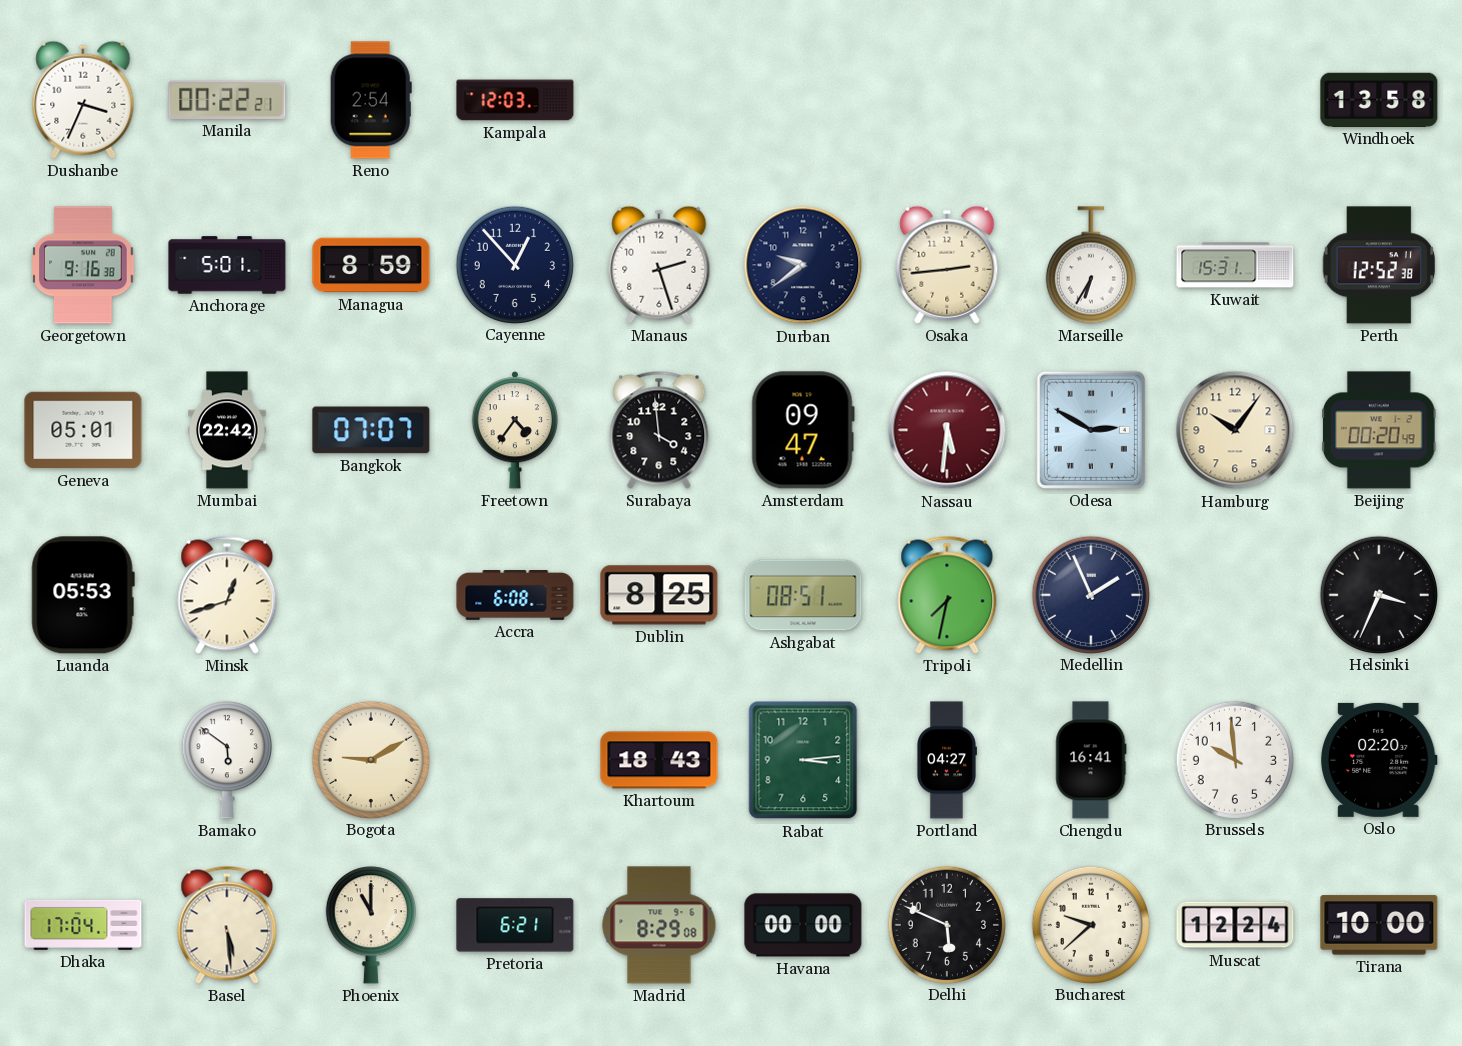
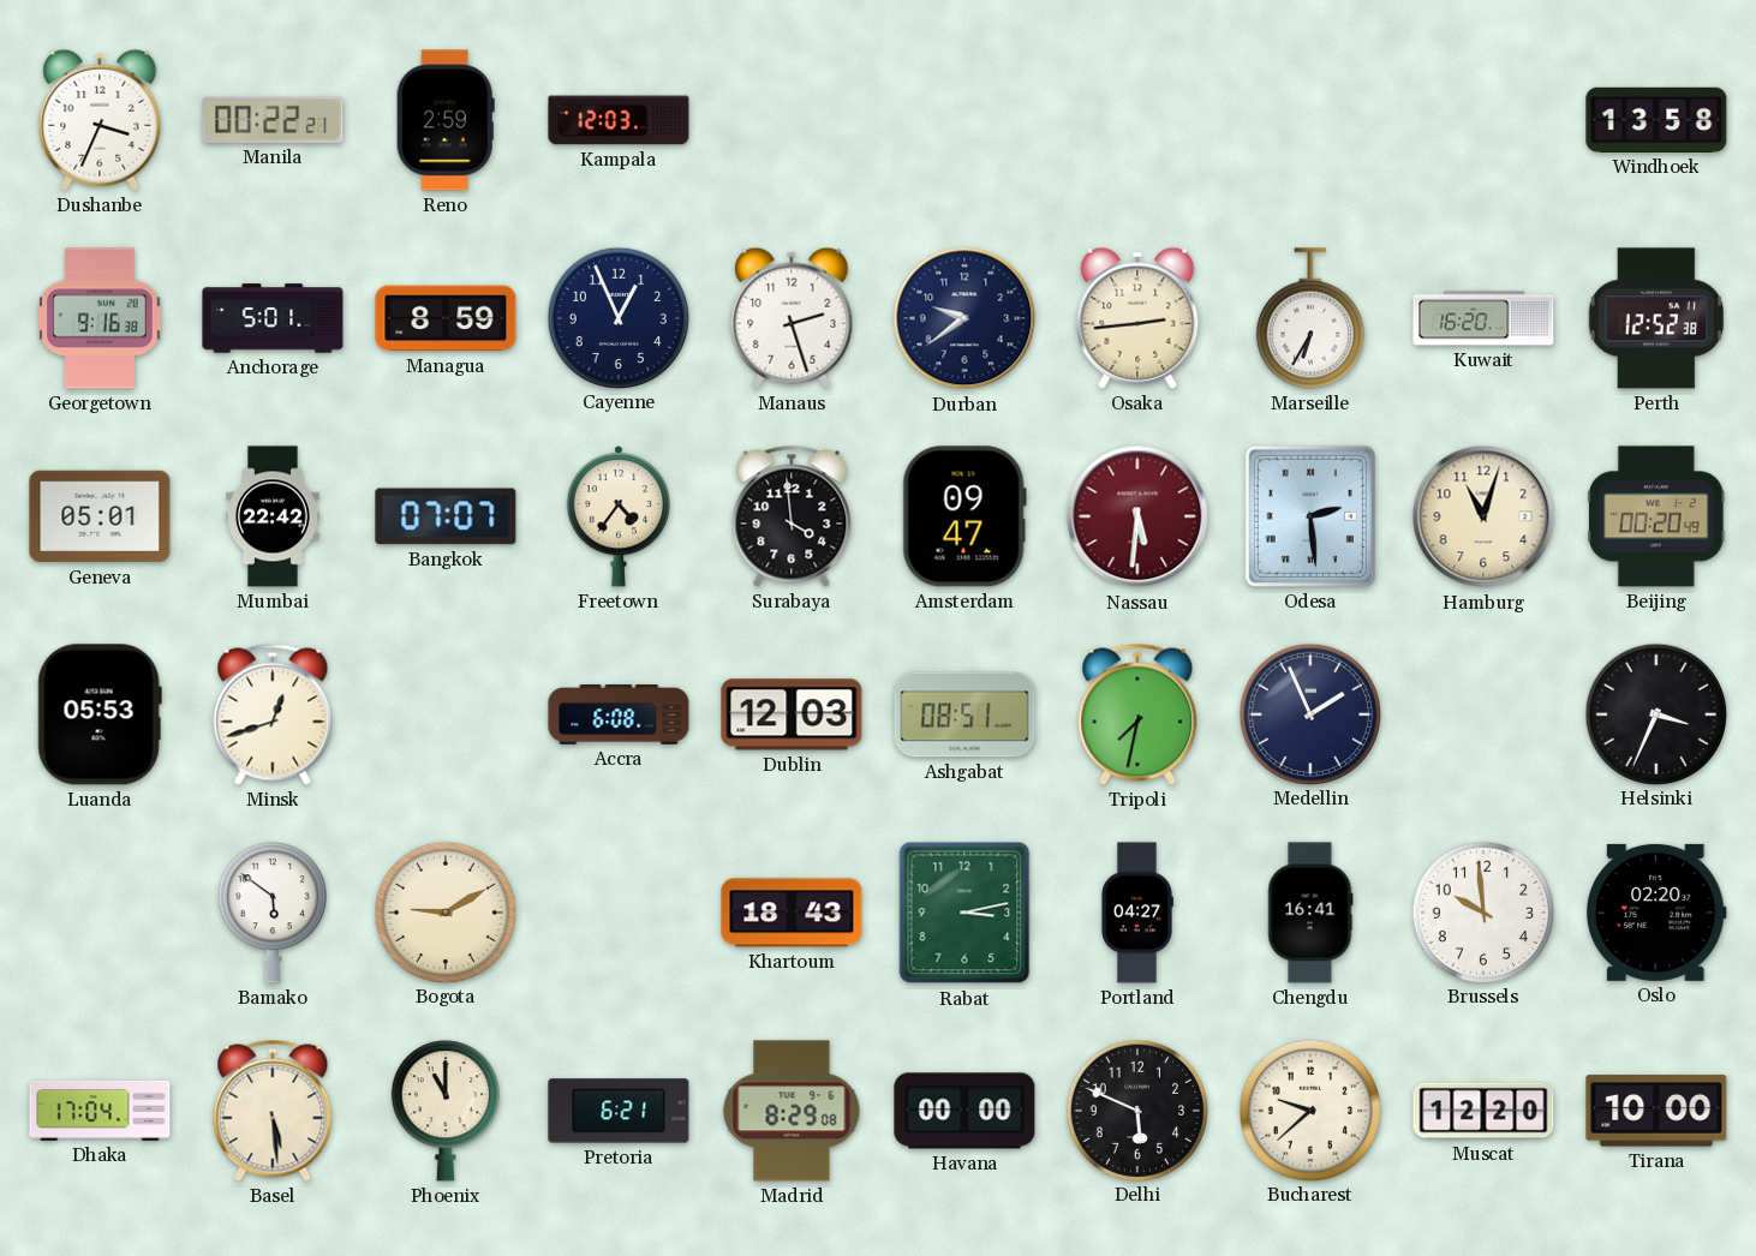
Reno: 2:54 -> 2:59 (446, 120)
Cayenne: 12:53 -> 12:56 (617, 317)
Kuwait: 15:31 -> 16:20 (1483, 318)
Odesa: 2:50 -> 2:29 (1310, 516)
Hamburg: 10:06 -> 11:03 (1483, 516)
Dublin: 8:25 -> 12:03 (792, 714)
Rabat: 3:14 -> 3:13 (964, 913)
Muscat: 12:24 -> 12:20 (1483, 1111)
